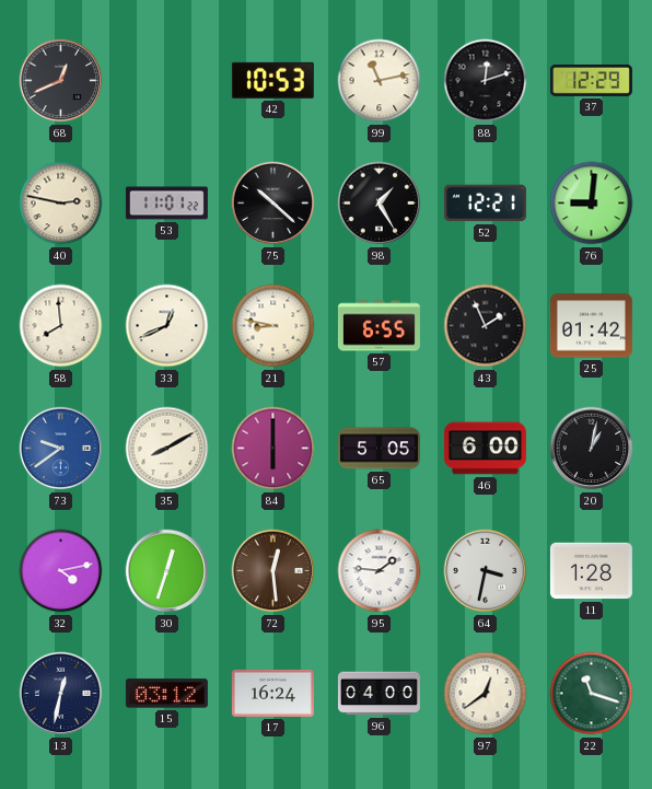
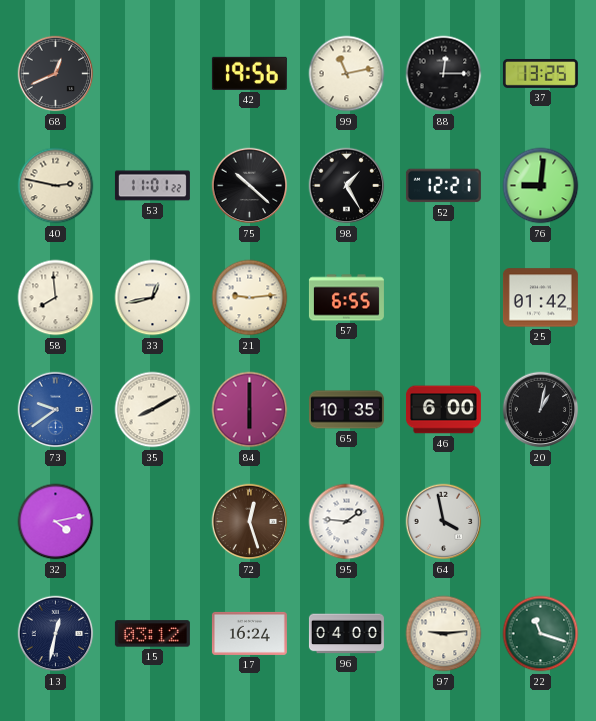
42: 10:53 -> 19:56 (249, 73)
88: 12:12 -> 12:15 (444, 74)
37: 12:29 -> 13:25 (540, 73)
33: 12:41 -> 12:43 (153, 298)
21: 8:47 -> 9:14 (250, 298)
43: 1:56 -> none (486, 326)
65: 5:05 -> 10:35 (346, 410)
30: 12:33 -> none (167, 571)
72: 12:29 -> 12:27 (250, 522)
64: 3:32 -> 3:58 (444, 522)
11: 1:28 -> none (591, 571)
97: 12:39 -> 9:14 (444, 634)
